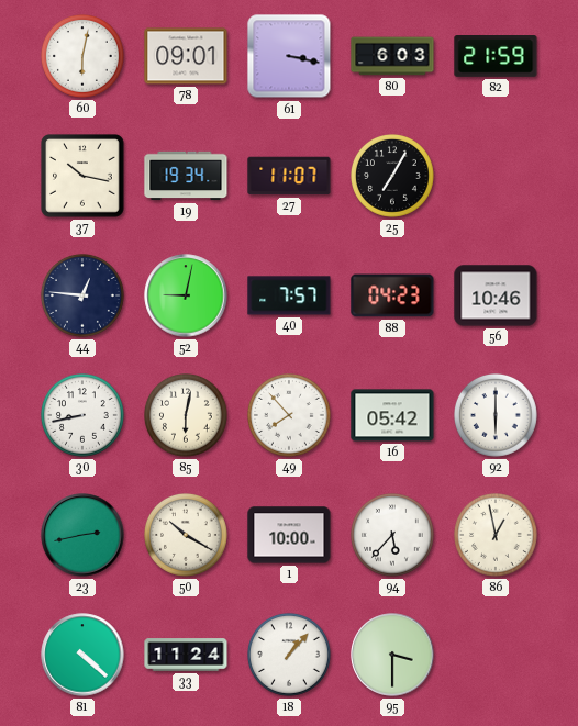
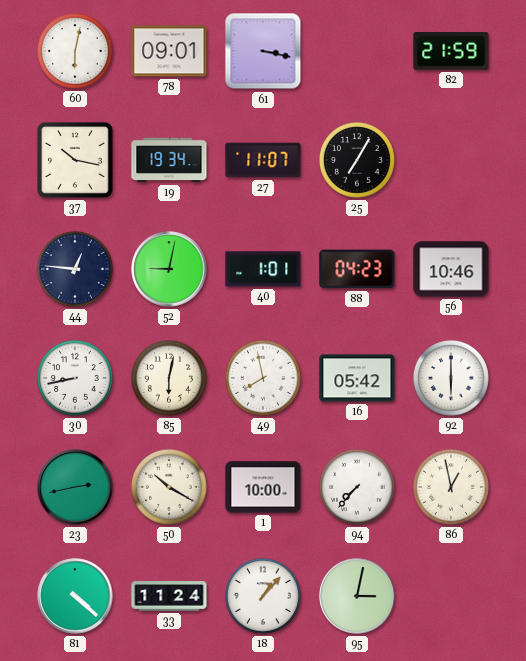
80: 6:03 -> none (392, 56)
40: 7:57 -> 1:01 (263, 269)
49: 7:53 -> 7:58 (264, 379)
94: 5:37 -> 7:37 (358, 488)
95: 3:30 -> 3:02 (357, 596)
